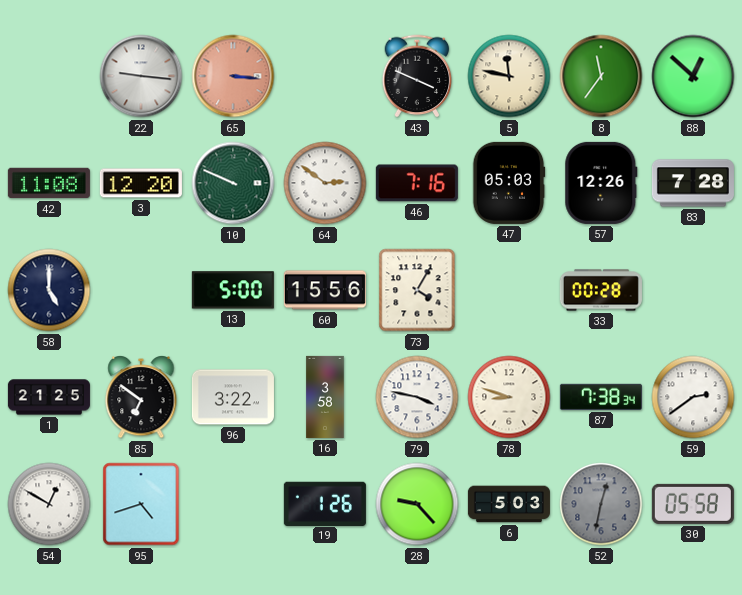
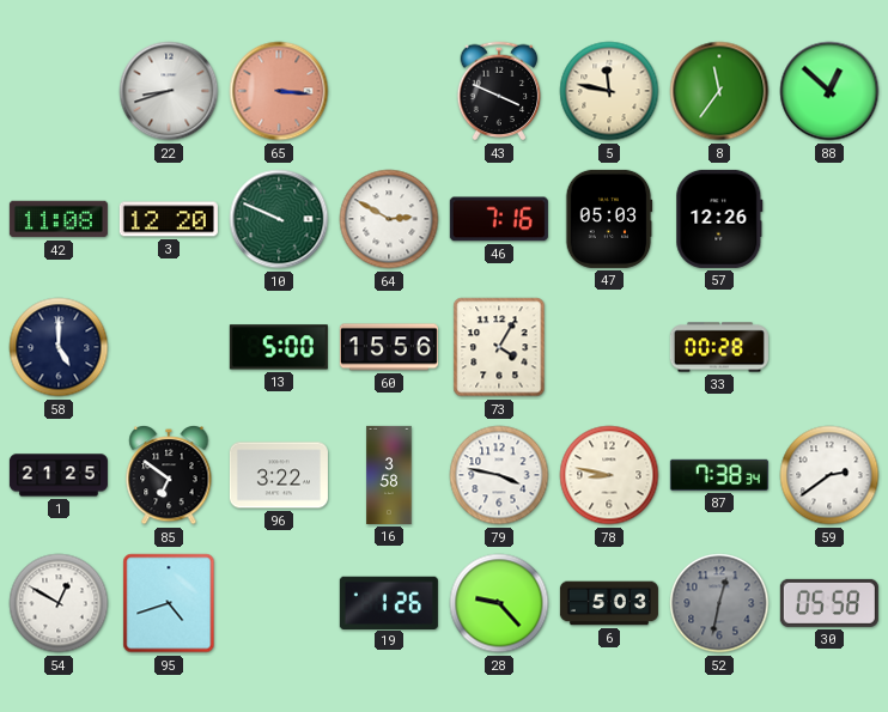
22: 9:16 -> 8:42 (169, 91)
64: 2:51 -> 2:50 (389, 219)
83: 7:28 -> none (693, 183)
78: 8:48 -> 8:47 (609, 475)
